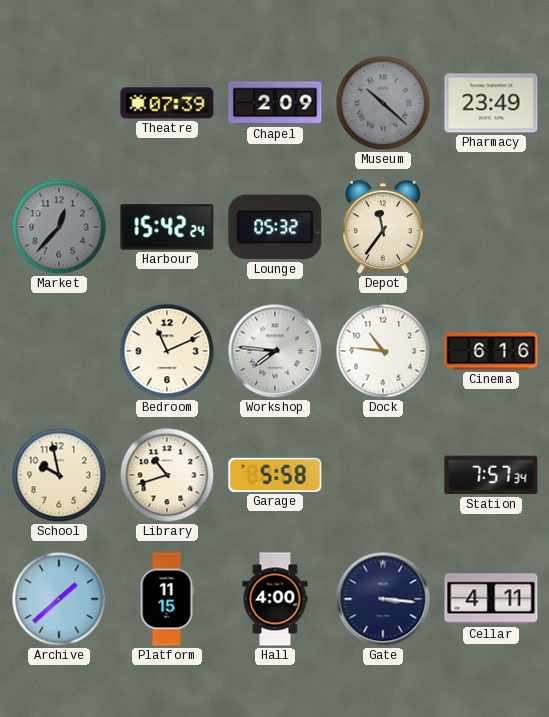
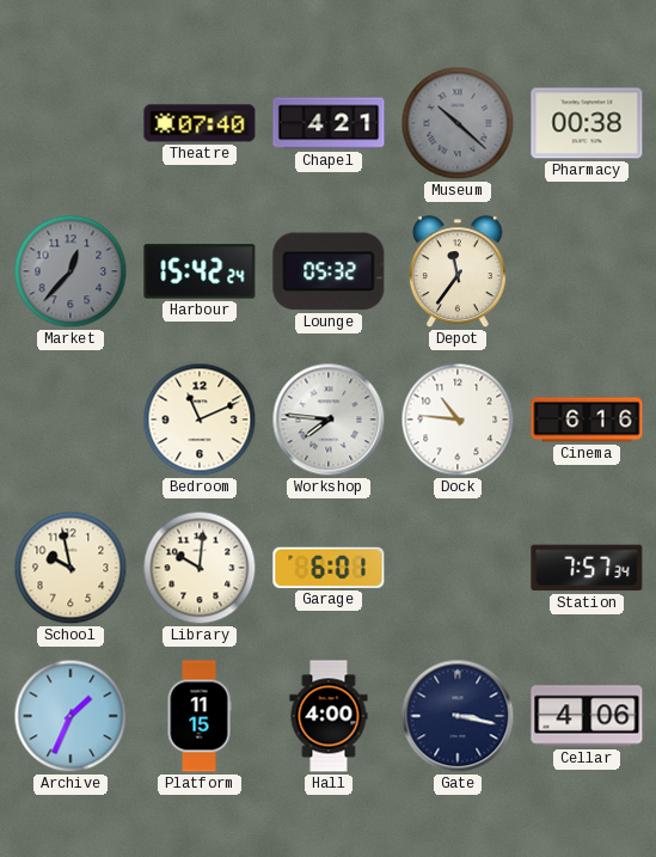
Theatre: 07:39 -> 07:40 (200, 123)
Chapel: 2:09 -> 4:21 (329, 123)
Pharmacy: 23:49 -> 00:38 (587, 123)
Library: 10:42 -> 10:01 (200, 568)
Garage: 5:58 -> 6:01 (329, 568)
Archive: 1:38 -> 1:34 (70, 716)
Gate: 3:16 -> 3:17 (458, 716)
Cellar: 4:11 -> 4:06 (587, 716)
